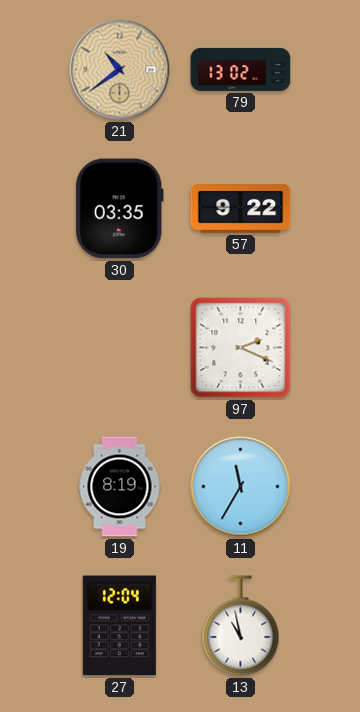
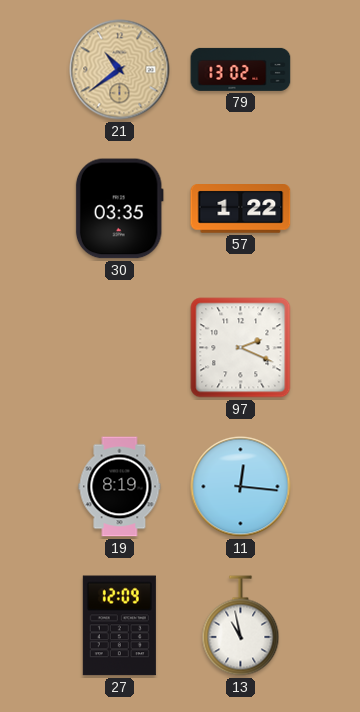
57: 9:22 -> 1:22 (241, 209)
11: 11:35 -> 12:16 (241, 487)
27: 12:04 -> 12:09 (119, 626)
